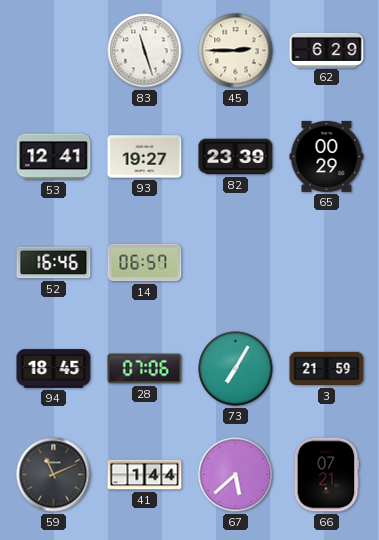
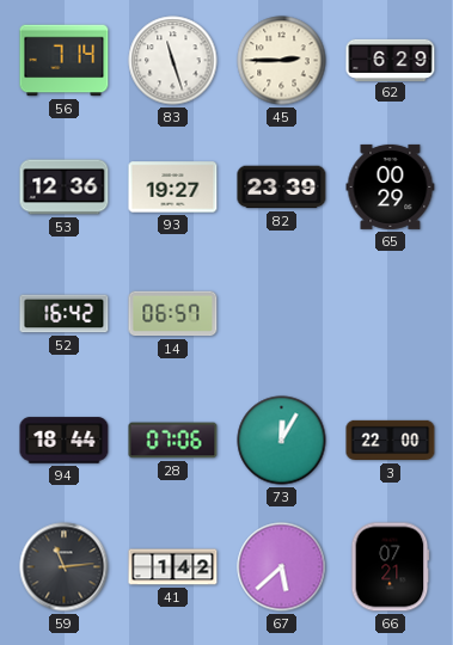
56: none -> 7:14 (65, 61)
53: 12:41 -> 12:36 (65, 188)
52: 16:46 -> 16:42 (65, 314)
94: 18:45 -> 18:44 (65, 441)
73: 7:05 -> 12:05 (282, 441)
3: 21:59 -> 22:00 (391, 441)
59: 11:11 -> 11:14 (65, 567)
41: 1:44 -> 1:42 (173, 567)
